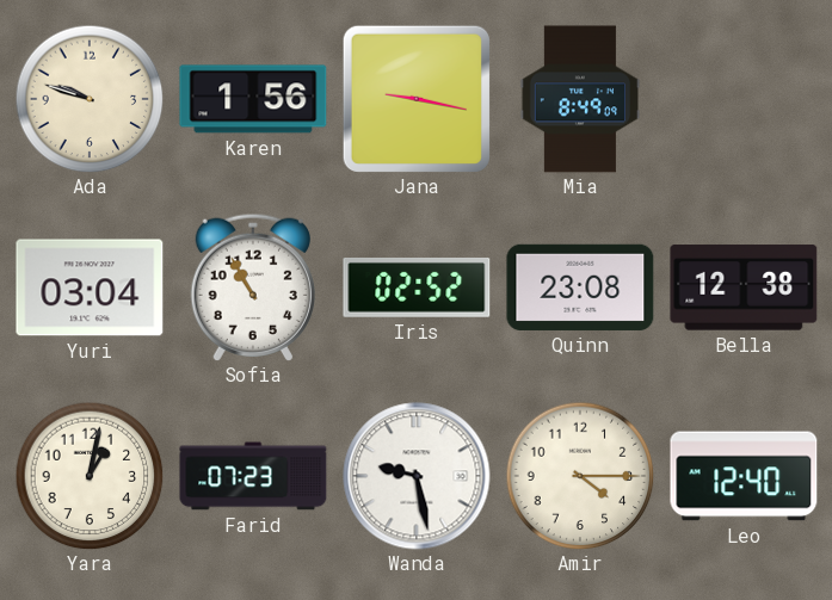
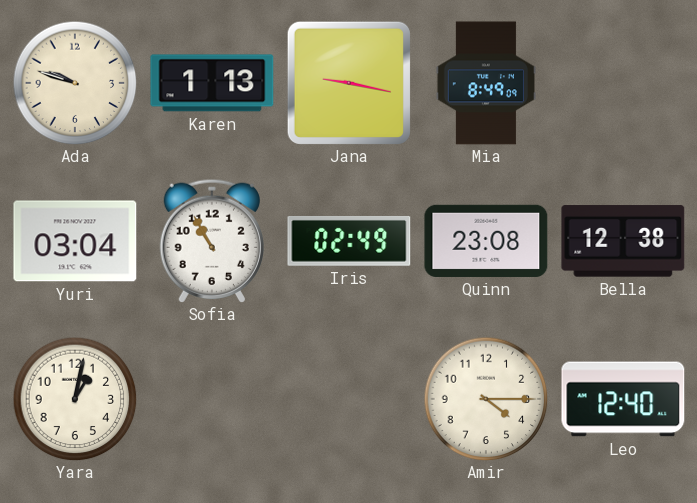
Karen: 1:56 -> 1:13 (212, 83)
Iris: 02:52 -> 02:49 (349, 241)
Farid: 07:23 -> none (253, 476)
Wanda: 9:28 -> none (417, 476)
